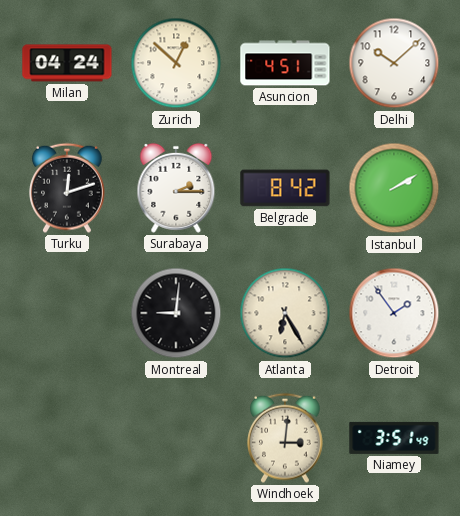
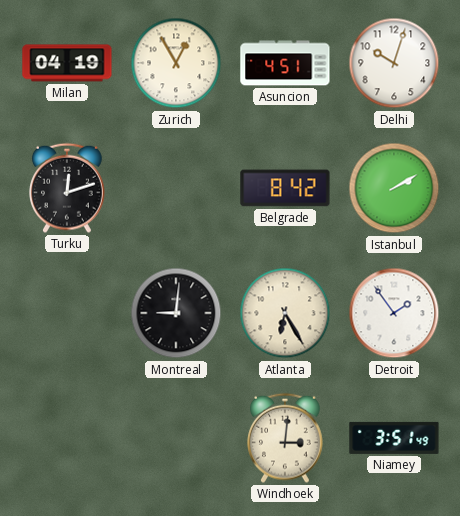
Milan: 04:24 -> 04:19 (67, 63)
Zurich: 12:52 -> 12:55 (176, 63)
Delhi: 10:08 -> 10:03 (394, 63)
Surabaya: 2:15 -> none (176, 188)
